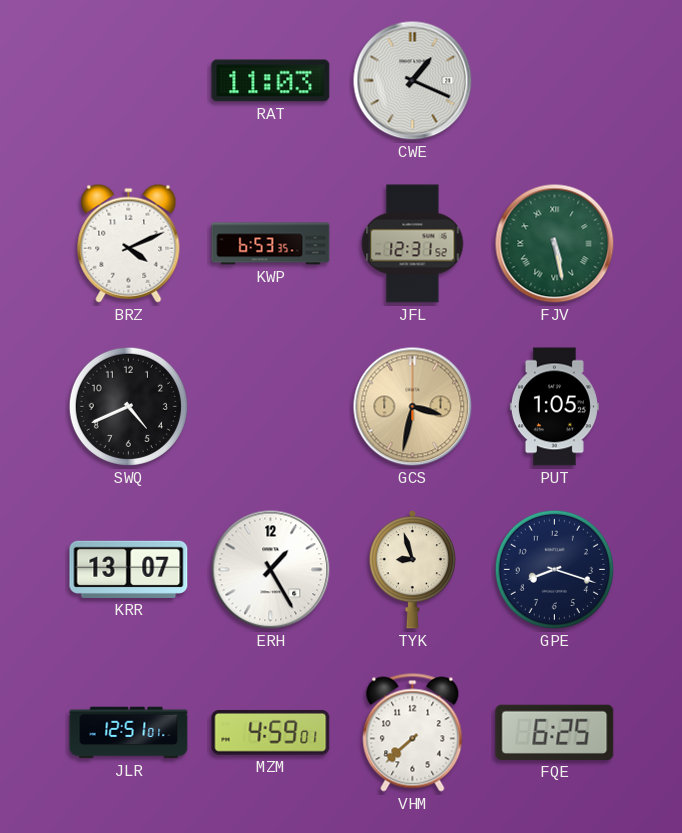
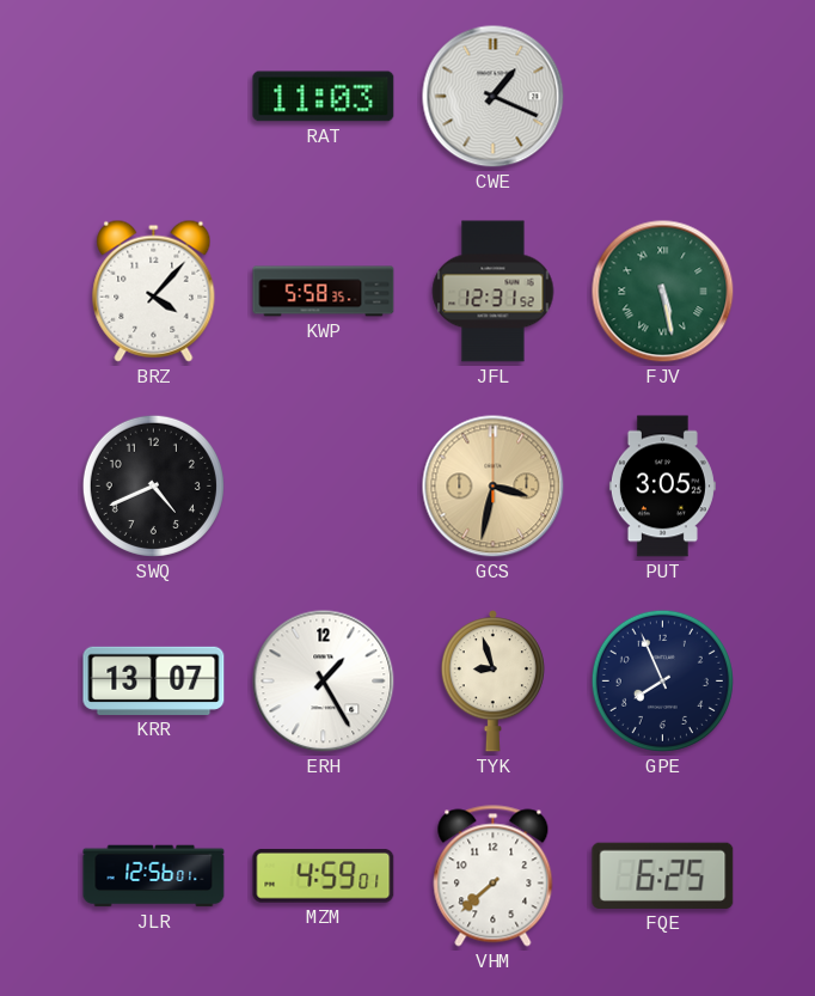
BRZ: 4:11 -> 4:07 (154, 291)
KWP: 6:53 -> 5:58 (324, 292)
PUT: 1:05 -> 3:05 (662, 487)
GPE: 8:18 -> 7:56 (662, 680)
JLR: 12:51 -> 12:56 (154, 876)
